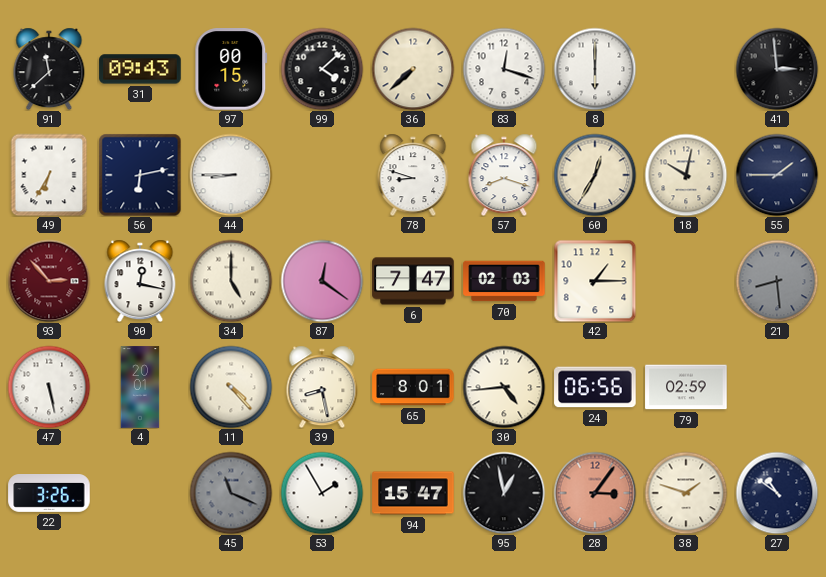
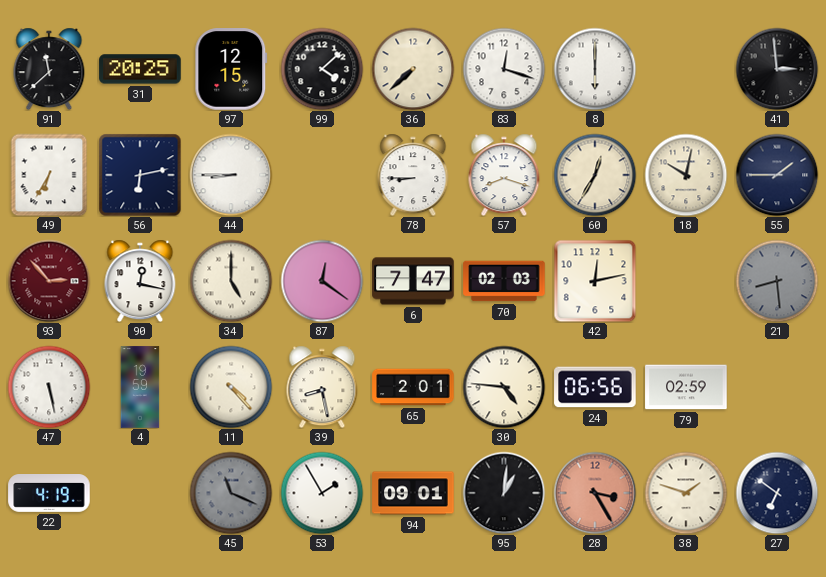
31: 09:43 -> 20:25 (140, 69)
97: 00:15 -> 12:15 (231, 69)
78: 8:48 -> 8:45 (413, 175)
42: 1:15 -> 12:13 (595, 281)
4: 20:01 -> 19:59 (140, 387)
65: 8:01 -> 2:01 (413, 387)
30: 4:44 -> 4:46 (504, 387)
22: 3:26 -> 4:19 (49, 494)
94: 15:47 -> 09:01 (413, 493)
95: 12:58 -> 1:01 (504, 493)
28: 3:06 -> 3:25 (595, 493)
27: 10:51 -> 6:51 (777, 493)
